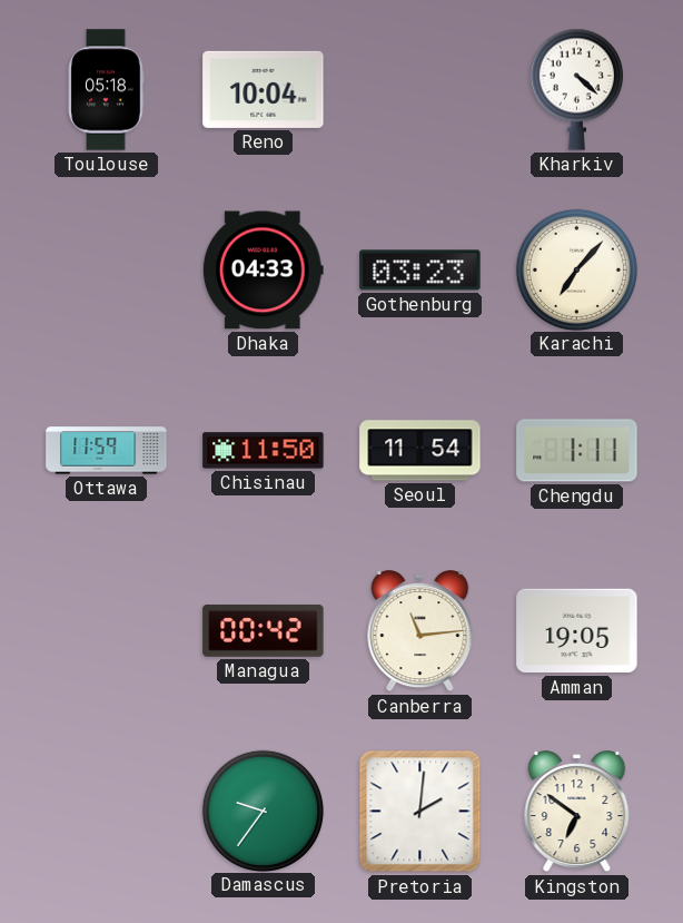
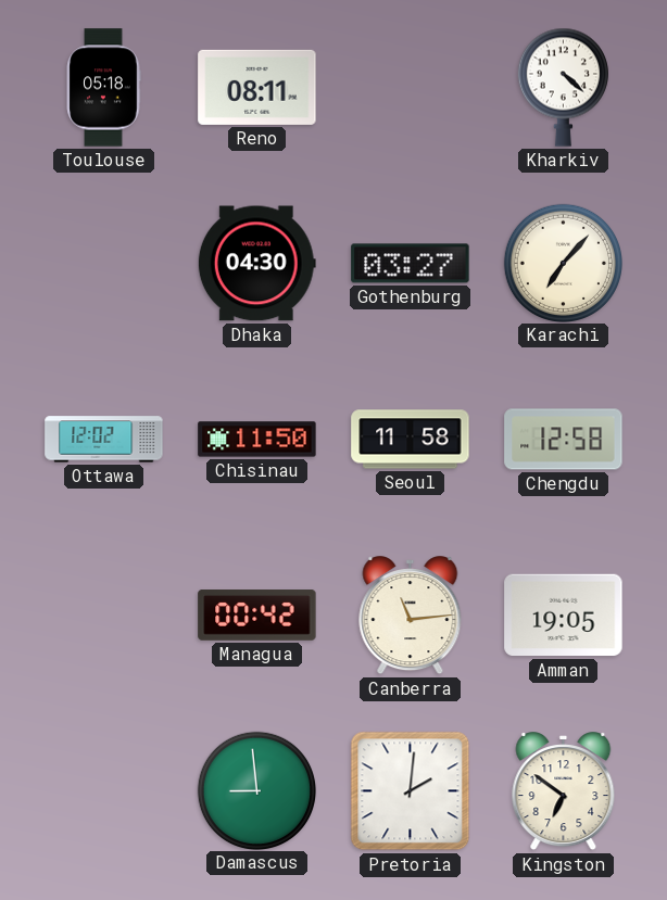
Reno: 10:04 -> 08:11 (257, 87)
Dhaka: 04:33 -> 04:30 (256, 264)
Gothenburg: 03:23 -> 03:27 (411, 264)
Ottawa: 11:59 -> 12:02 (104, 440)
Seoul: 11:54 -> 11:58 (411, 440)
Chengdu: 1:11 -> 12:58 (564, 440)
Damascus: 9:36 -> 8:59 (256, 790)
